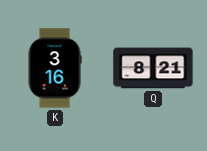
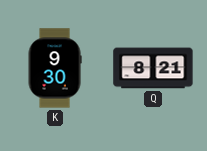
K: 3:16 -> 9:30 (55, 68)
